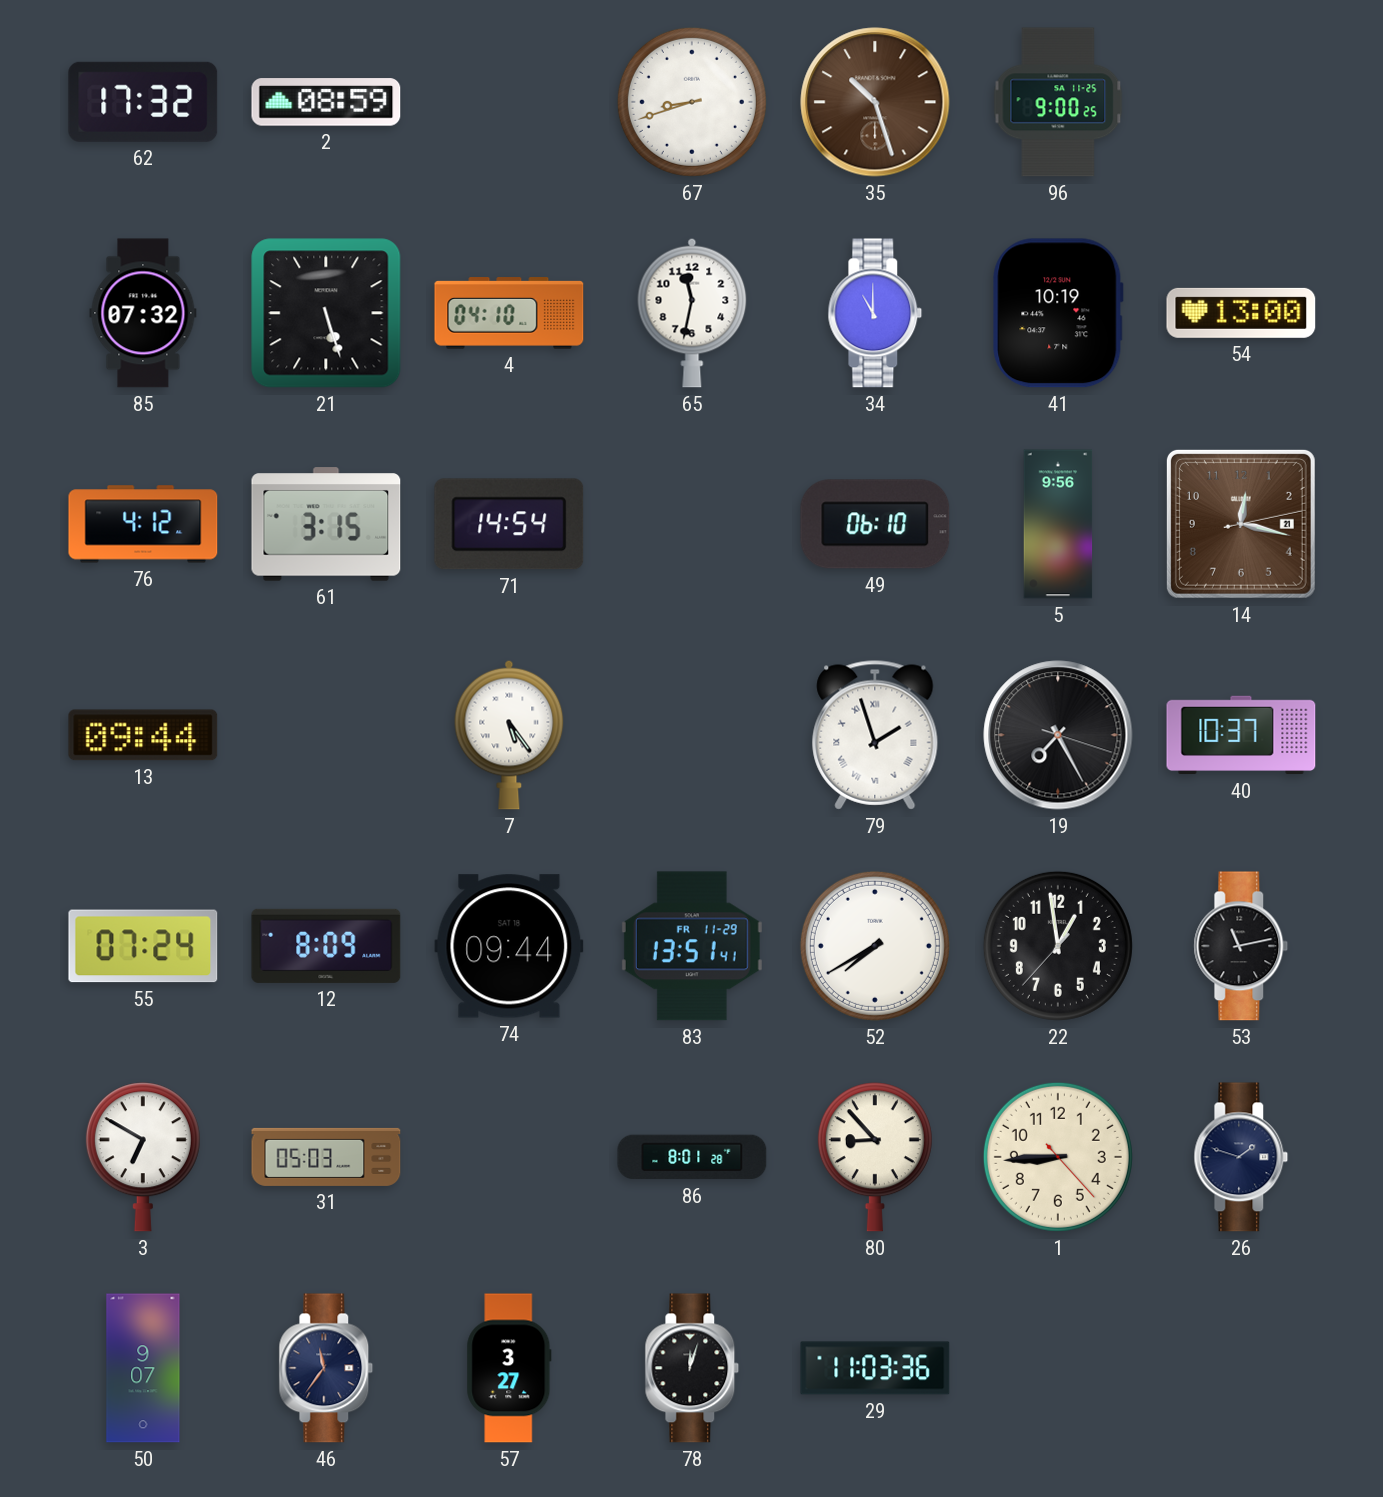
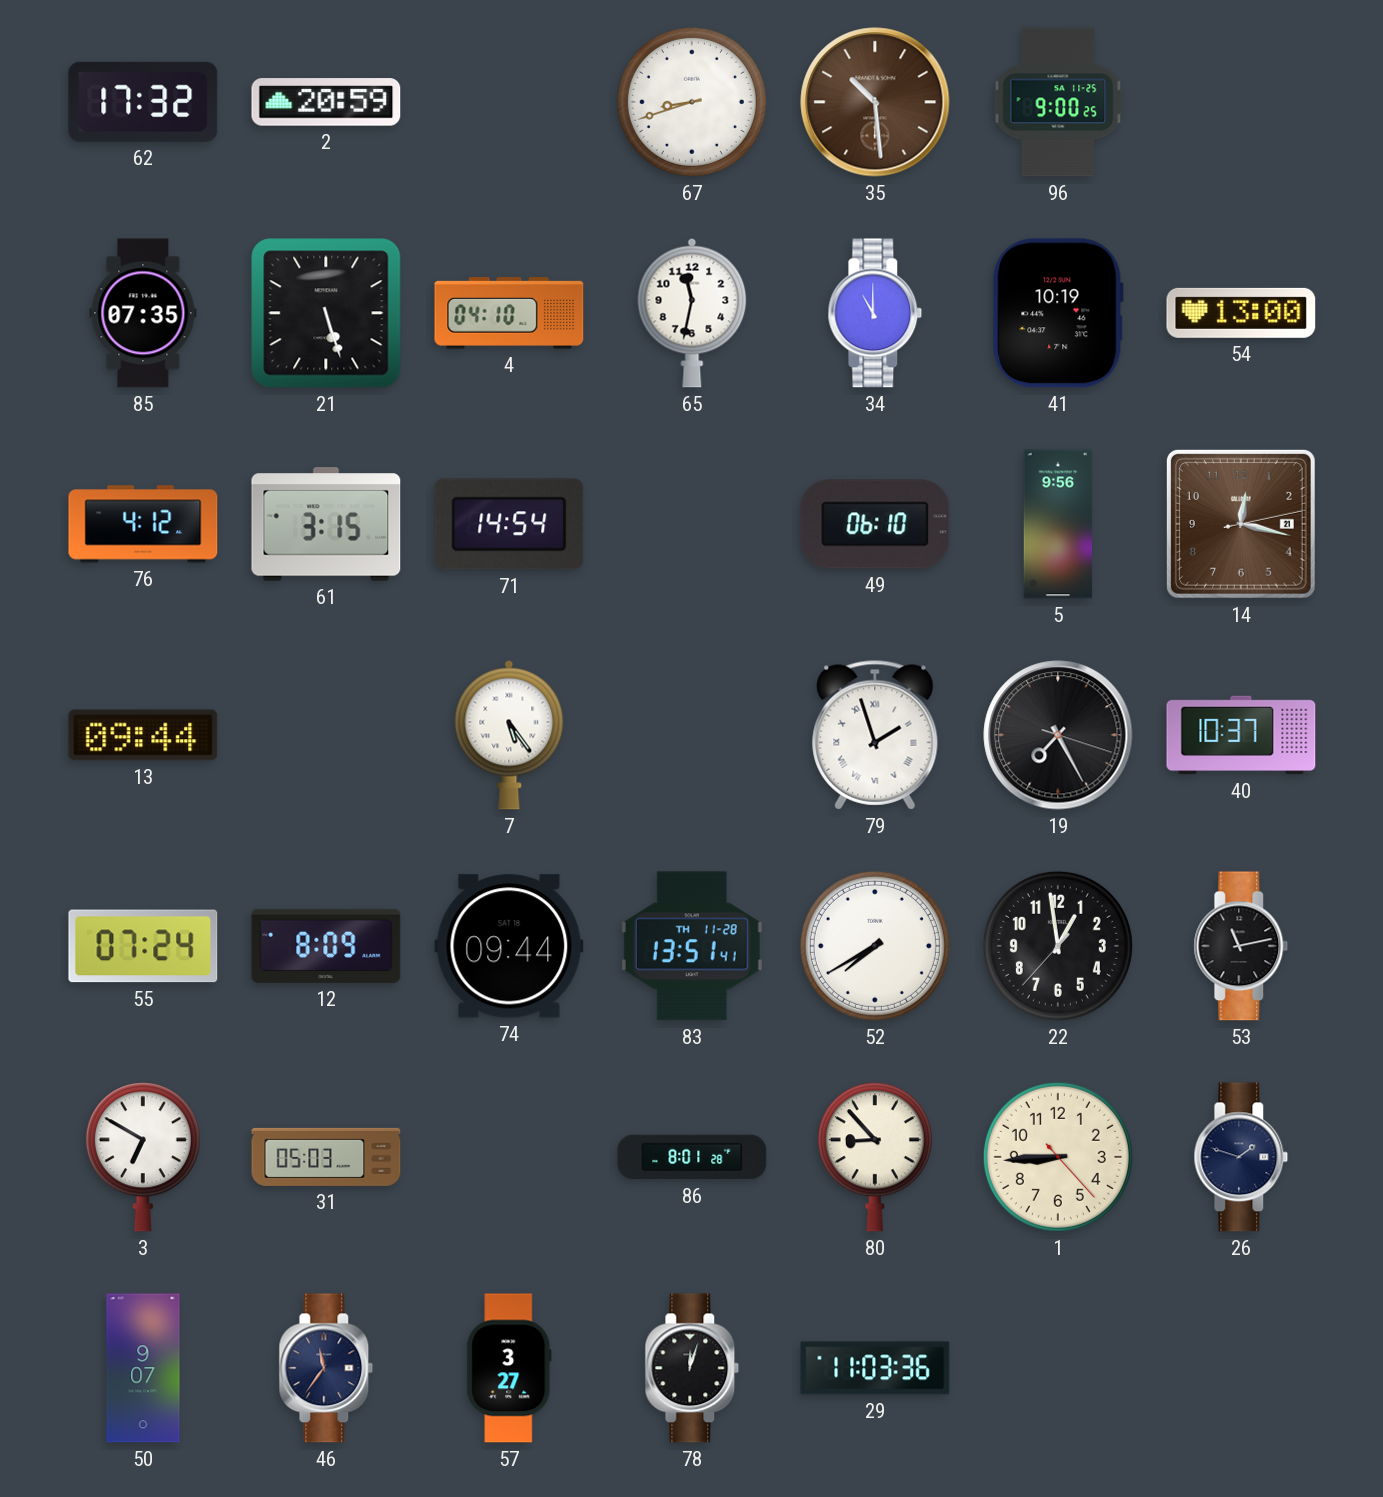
2: 08:59 -> 20:59 (326, 102)
35: 10:27 -> 10:29 (875, 102)
85: 07:32 -> 07:35 (143, 313)
83 date: FR 11-29 -> TH 11-28 (692, 946)
